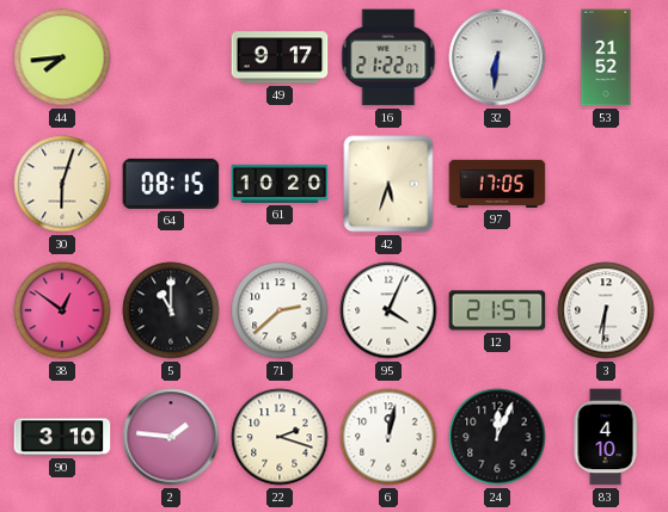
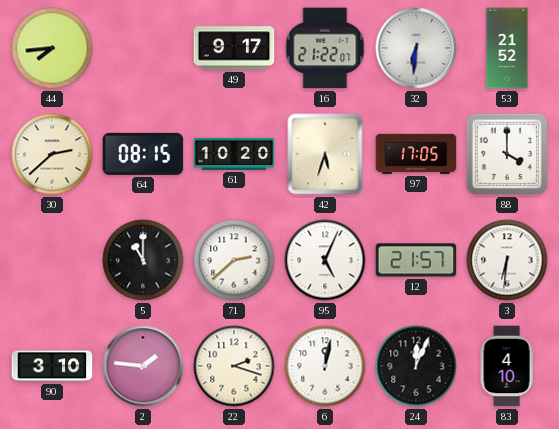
30: 6:03 -> 2:38 (52, 154)
88: none -> 4:00 (507, 154)
38: 12:51 -> none (62, 310)
95: 4:04 -> 5:04 (325, 260)
